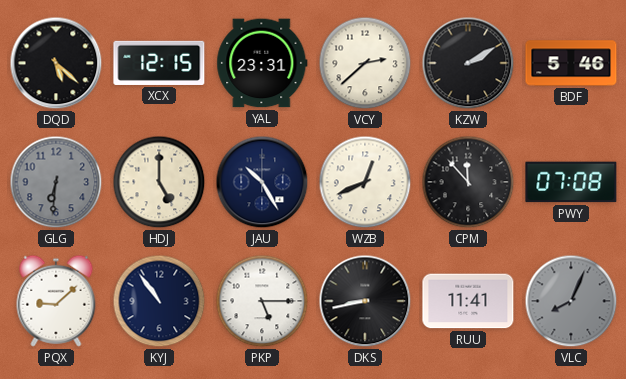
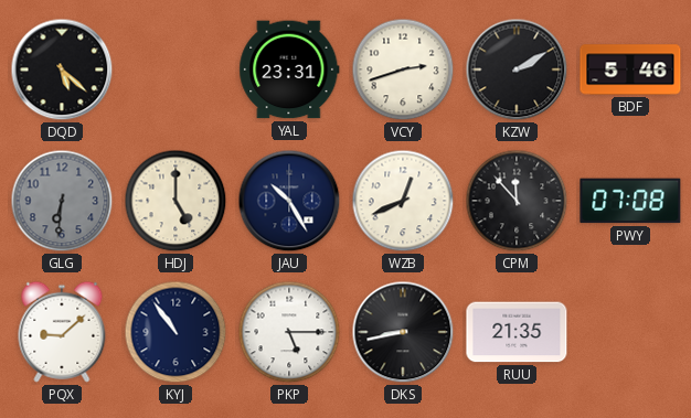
XCX: 12:15 -> none (159, 63)
VCY: 2:38 -> 2:42 (403, 69)
RUU: 11:41 -> 21:35 (517, 332)
VLC: 8:04 -> none (571, 301)
